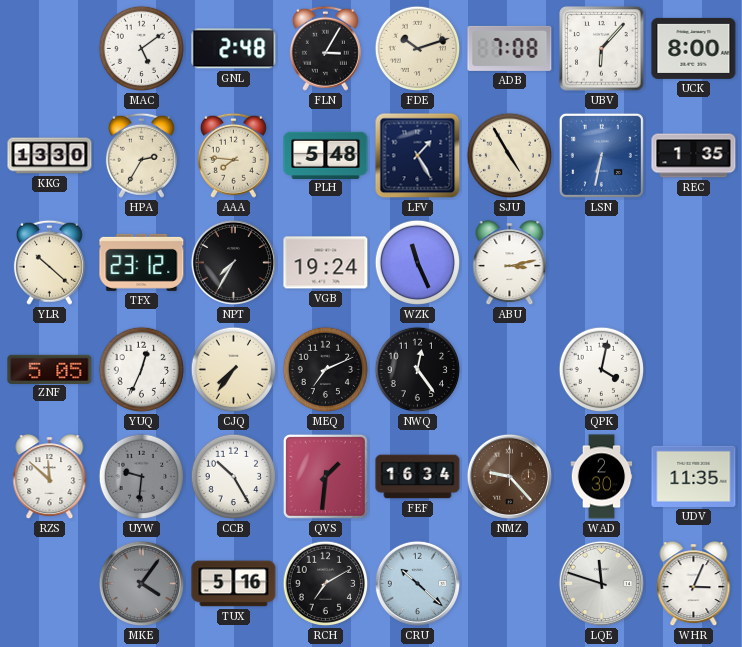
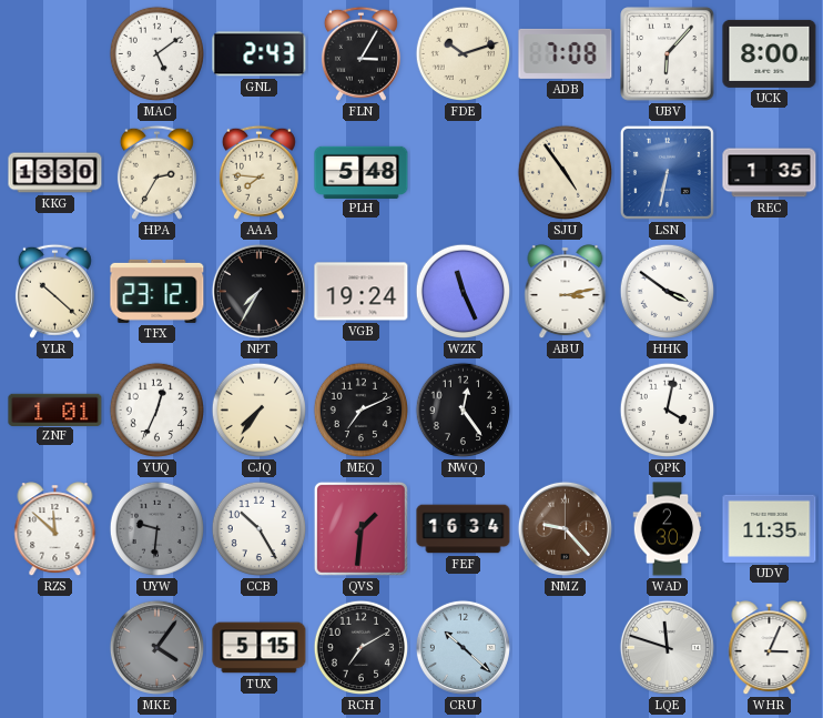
GNL: 2:48 -> 2:43 (260, 54)
LFV: 1:25 -> none (418, 156)
SJU: 4:55 -> 4:54 (566, 173)
HHK: none -> 3:51 (668, 292)
ZNF: 5:05 -> 1:01 (55, 409)
TUX: 5:16 -> 5:15 (260, 648)
